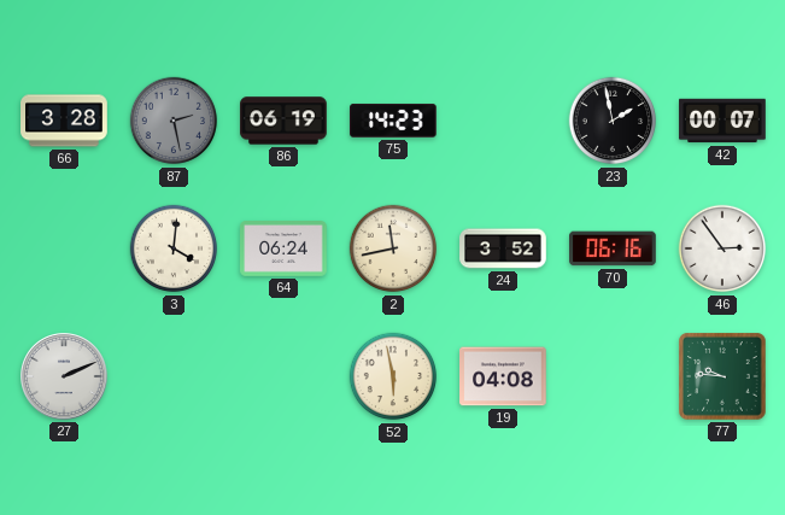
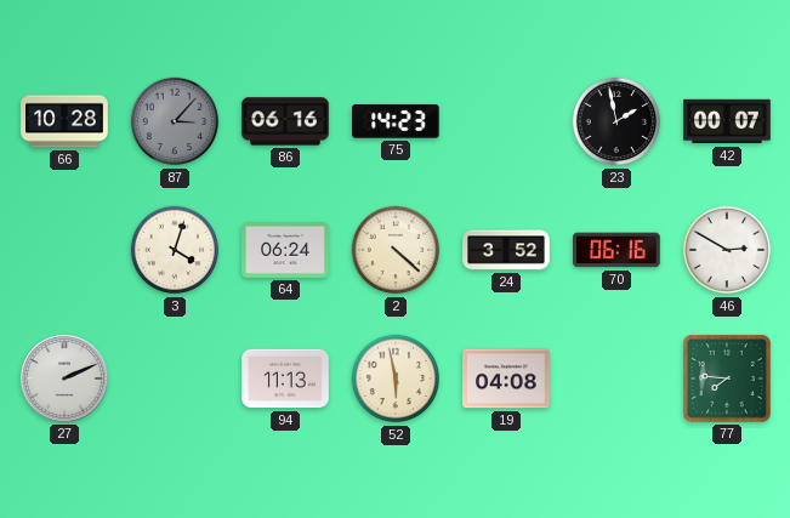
66: 3:28 -> 10:28 (64, 121)
87: 2:28 -> 3:07 (175, 121)
86: 06:19 -> 06:16 (285, 121)
3: 4:01 -> 4:03 (175, 250)
2: 11:43 -> 4:22 (396, 250)
46: 2:54 -> 2:50 (727, 250)
94: none -> 11:13 (285, 378)
77: 9:46 -> 7:46 (727, 378)
